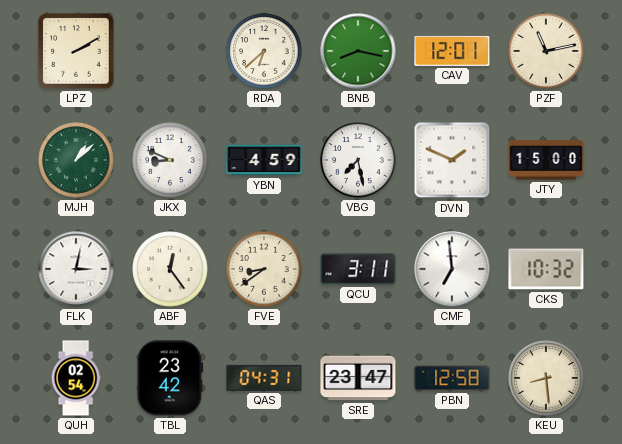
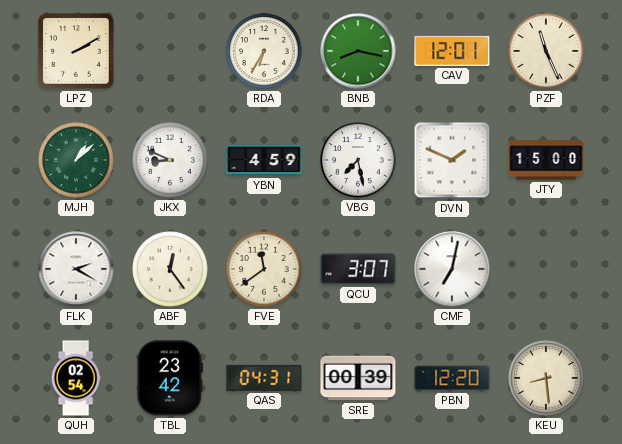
RDA: 6:38 -> 6:35 (264, 51)
PZF: 11:13 -> 11:26 (546, 51)
FLK: 3:02 -> 2:20 (76, 269)
FVE: 8:39 -> 11:39 (264, 269)
QCU: 3:11 -> 3:07 (358, 269)
CMF: 6:59 -> 7:02 (452, 269)
CKS: 10:32 -> none (546, 269)
SRE: 23:47 -> 00:39 (358, 378)
PBN: 12:58 -> 12:20 (452, 378)
